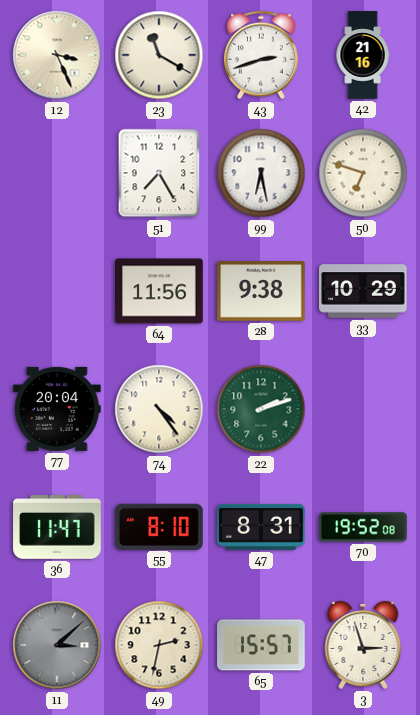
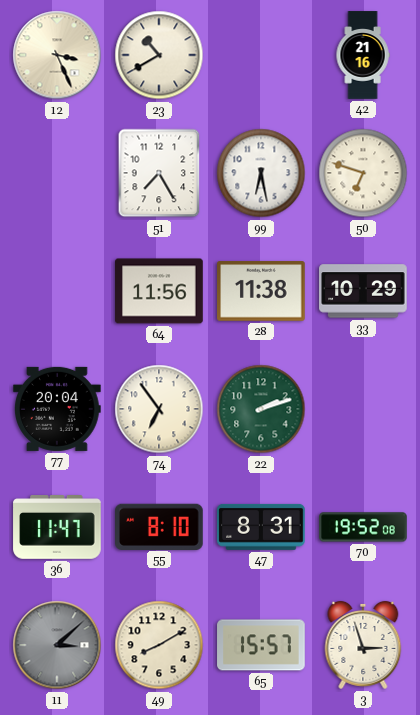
23: 11:20 -> 10:40 (159, 55)
43: 2:42 -> none (261, 55)
28: 9:38 -> 11:38 (261, 291)
74: 4:24 -> 6:54 (159, 409)
49: 2:32 -> 8:10 (159, 645)
